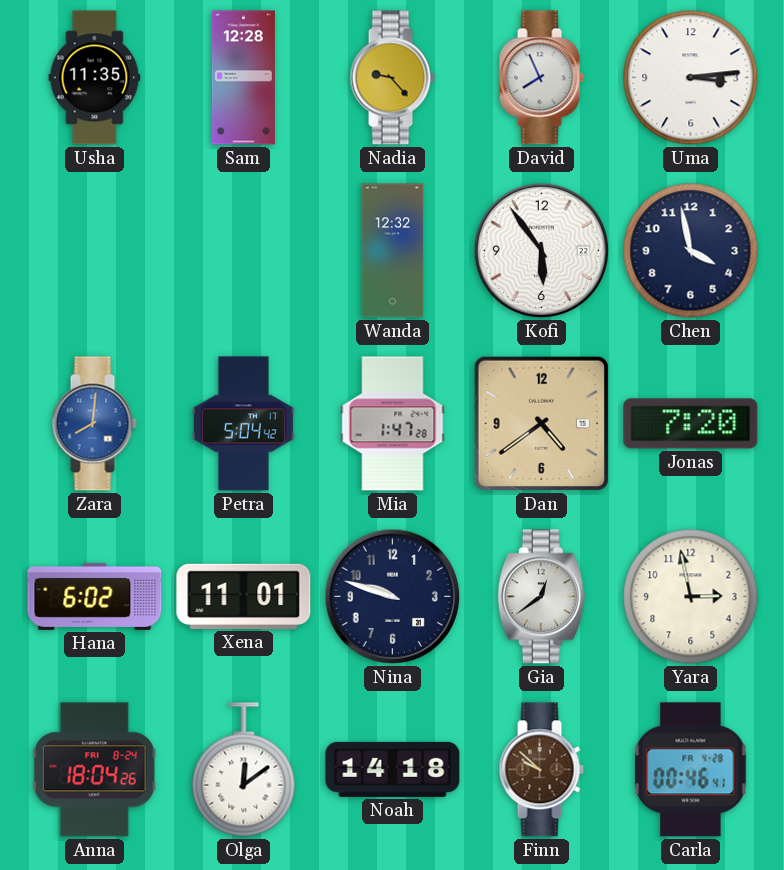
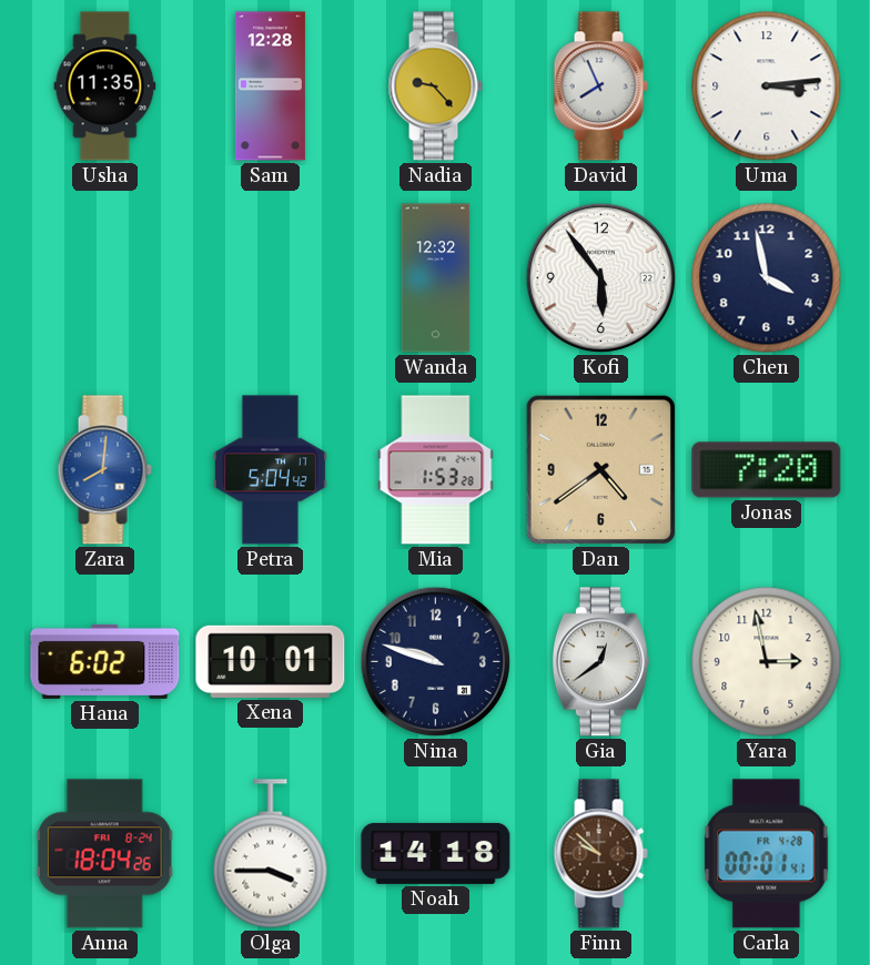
Mia: 1:47 -> 1:53 (436, 470)
Xena: 11:01 -> 10:01 (271, 661)
Olga: 12:09 -> 3:45 (271, 854)
Carla: 00:46 -> 00:01 (767, 854)
